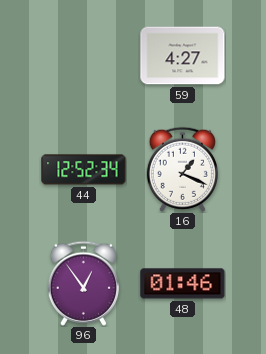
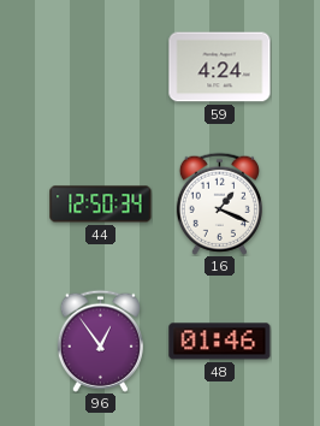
59: 4:27 -> 4:24 (220, 67)
44: 12:52 -> 12:50 (101, 205)
